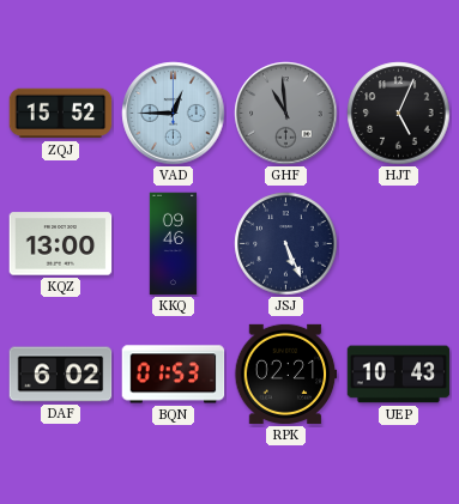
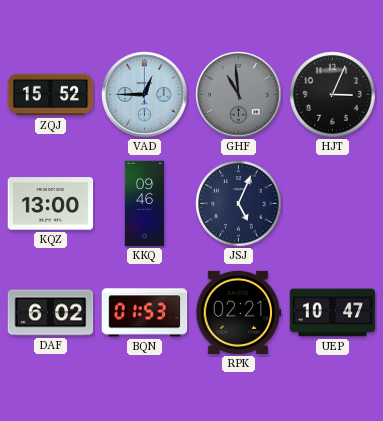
HJT: 5:04 -> 3:04 (333, 95)
JSJ: 5:26 -> 5:04 (239, 204)
UEP: 10:43 -> 10:47 (333, 313)
